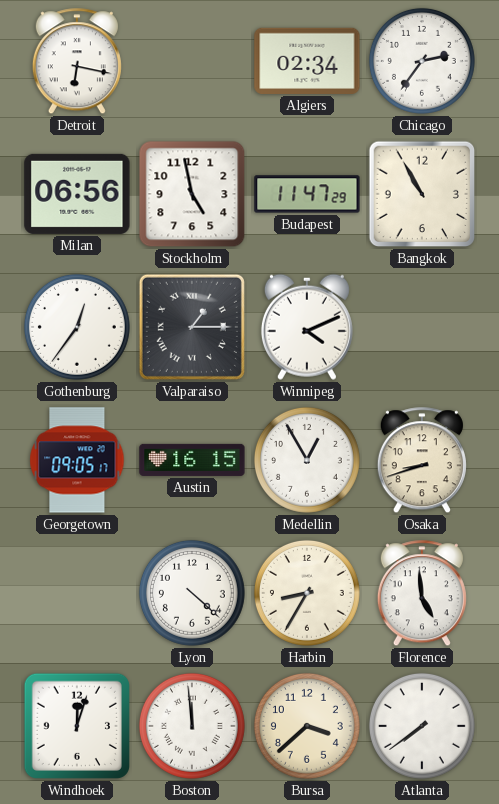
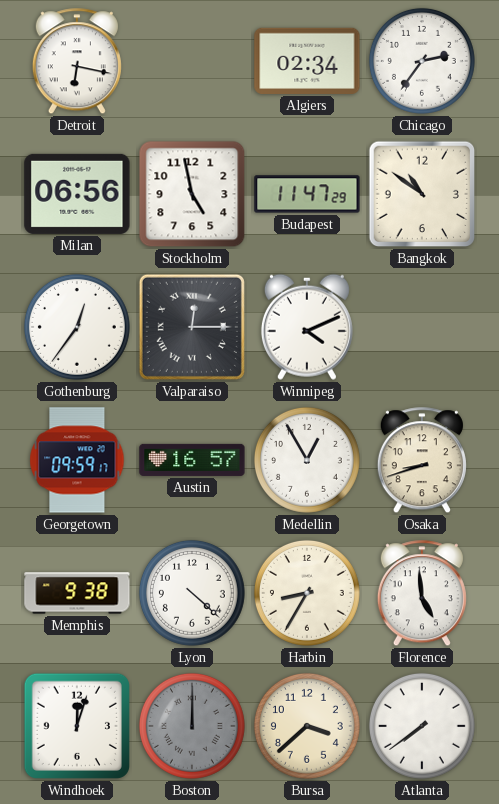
Bangkok: 10:55 -> 10:51 (422, 194)
Valparaiso: 1:15 -> 12:15 (192, 327)
Georgetown: 09:05 -> 09:59 (77, 460)
Austin: 16:15 -> 16:57 (192, 460)
Memphis: none -> 9:38 (77, 593)
Boston: 11:59 -> 12:00 (192, 726)
Boston dial: white -> grey (192, 726)
